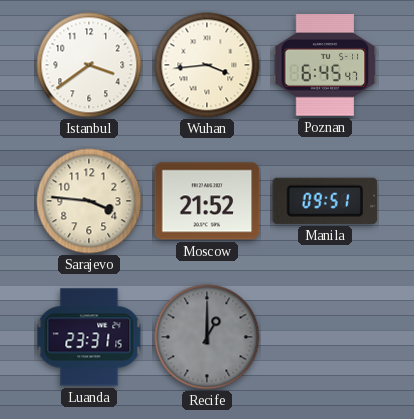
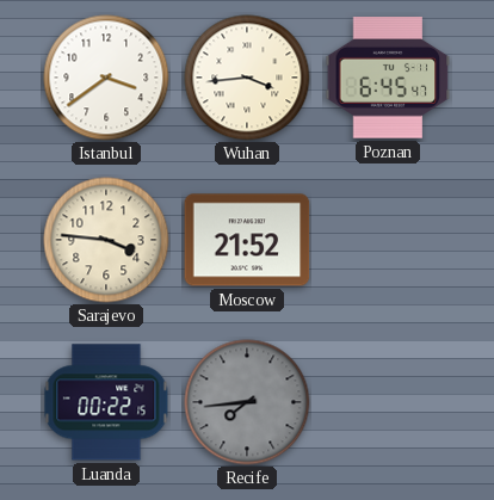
Manila: 09:51 -> none (325, 201)
Luanda: 23:31 -> 00:22 (106, 402)
Recife: 1:00 -> 7:44 (247, 402)
